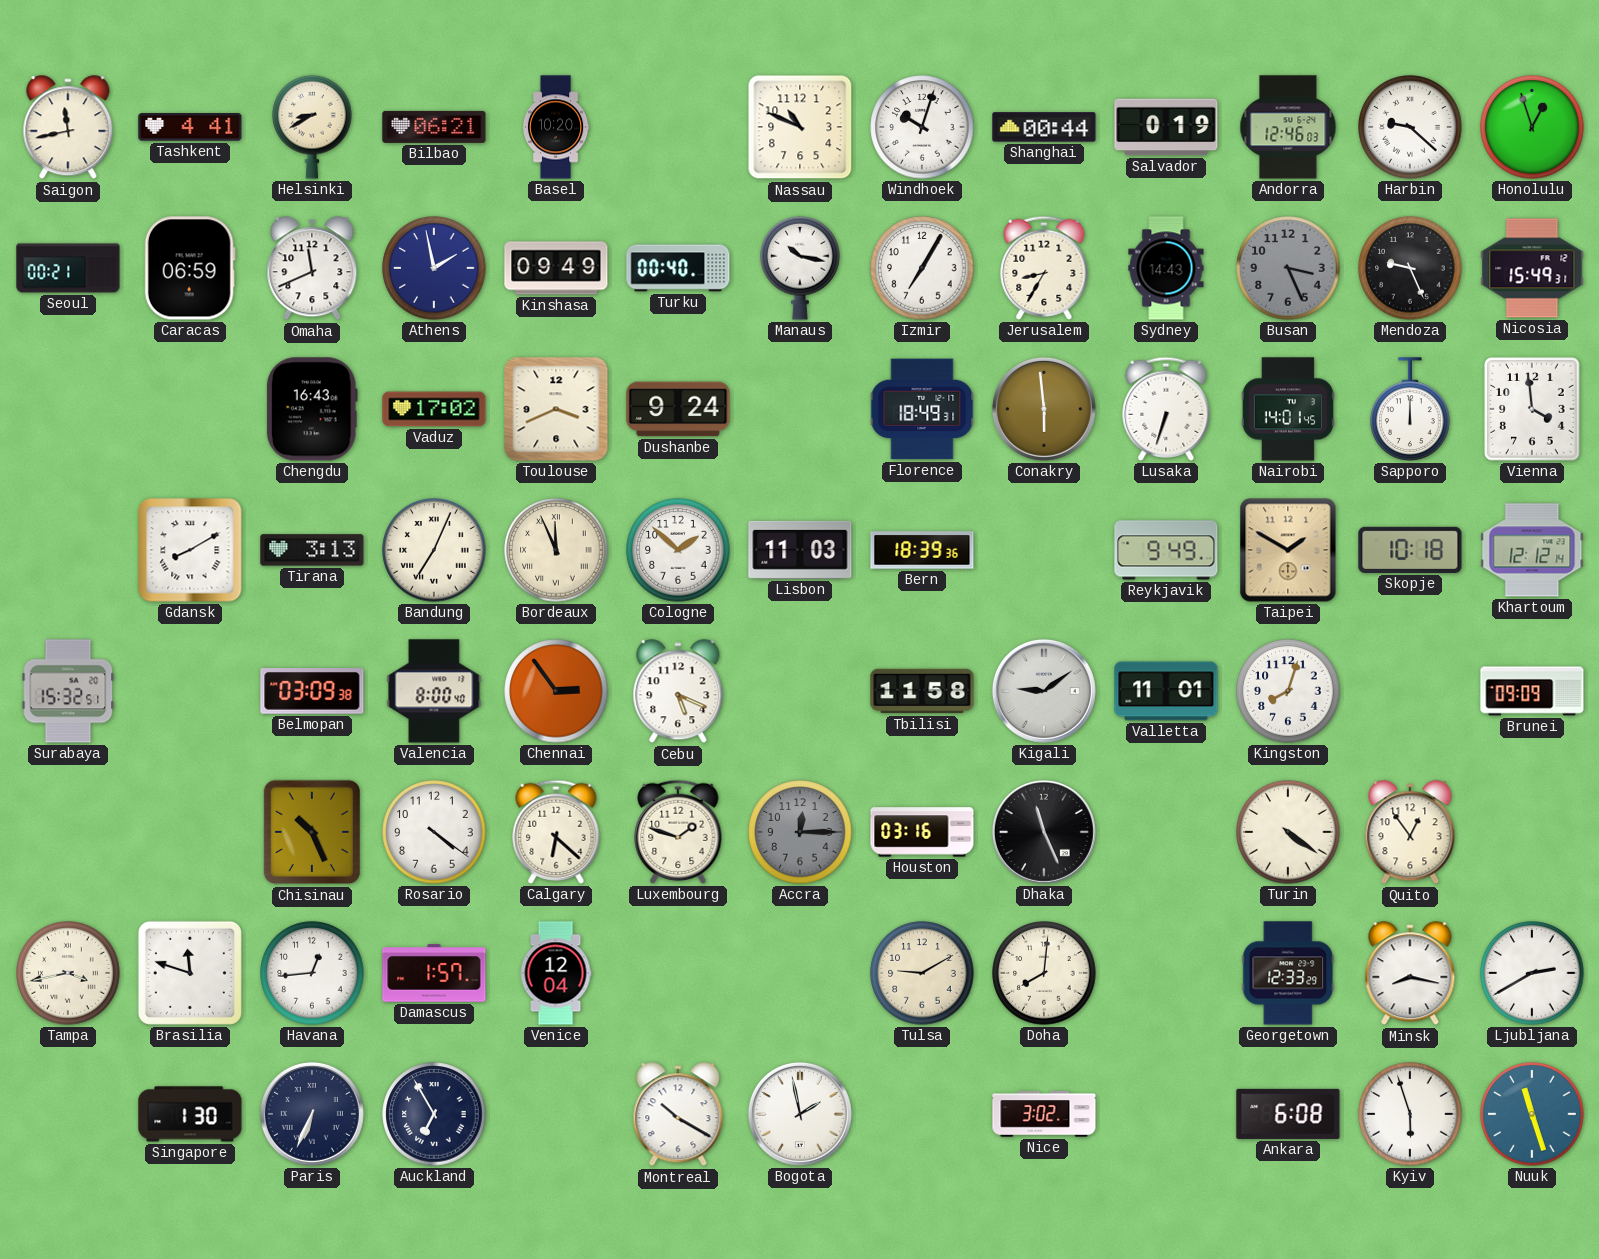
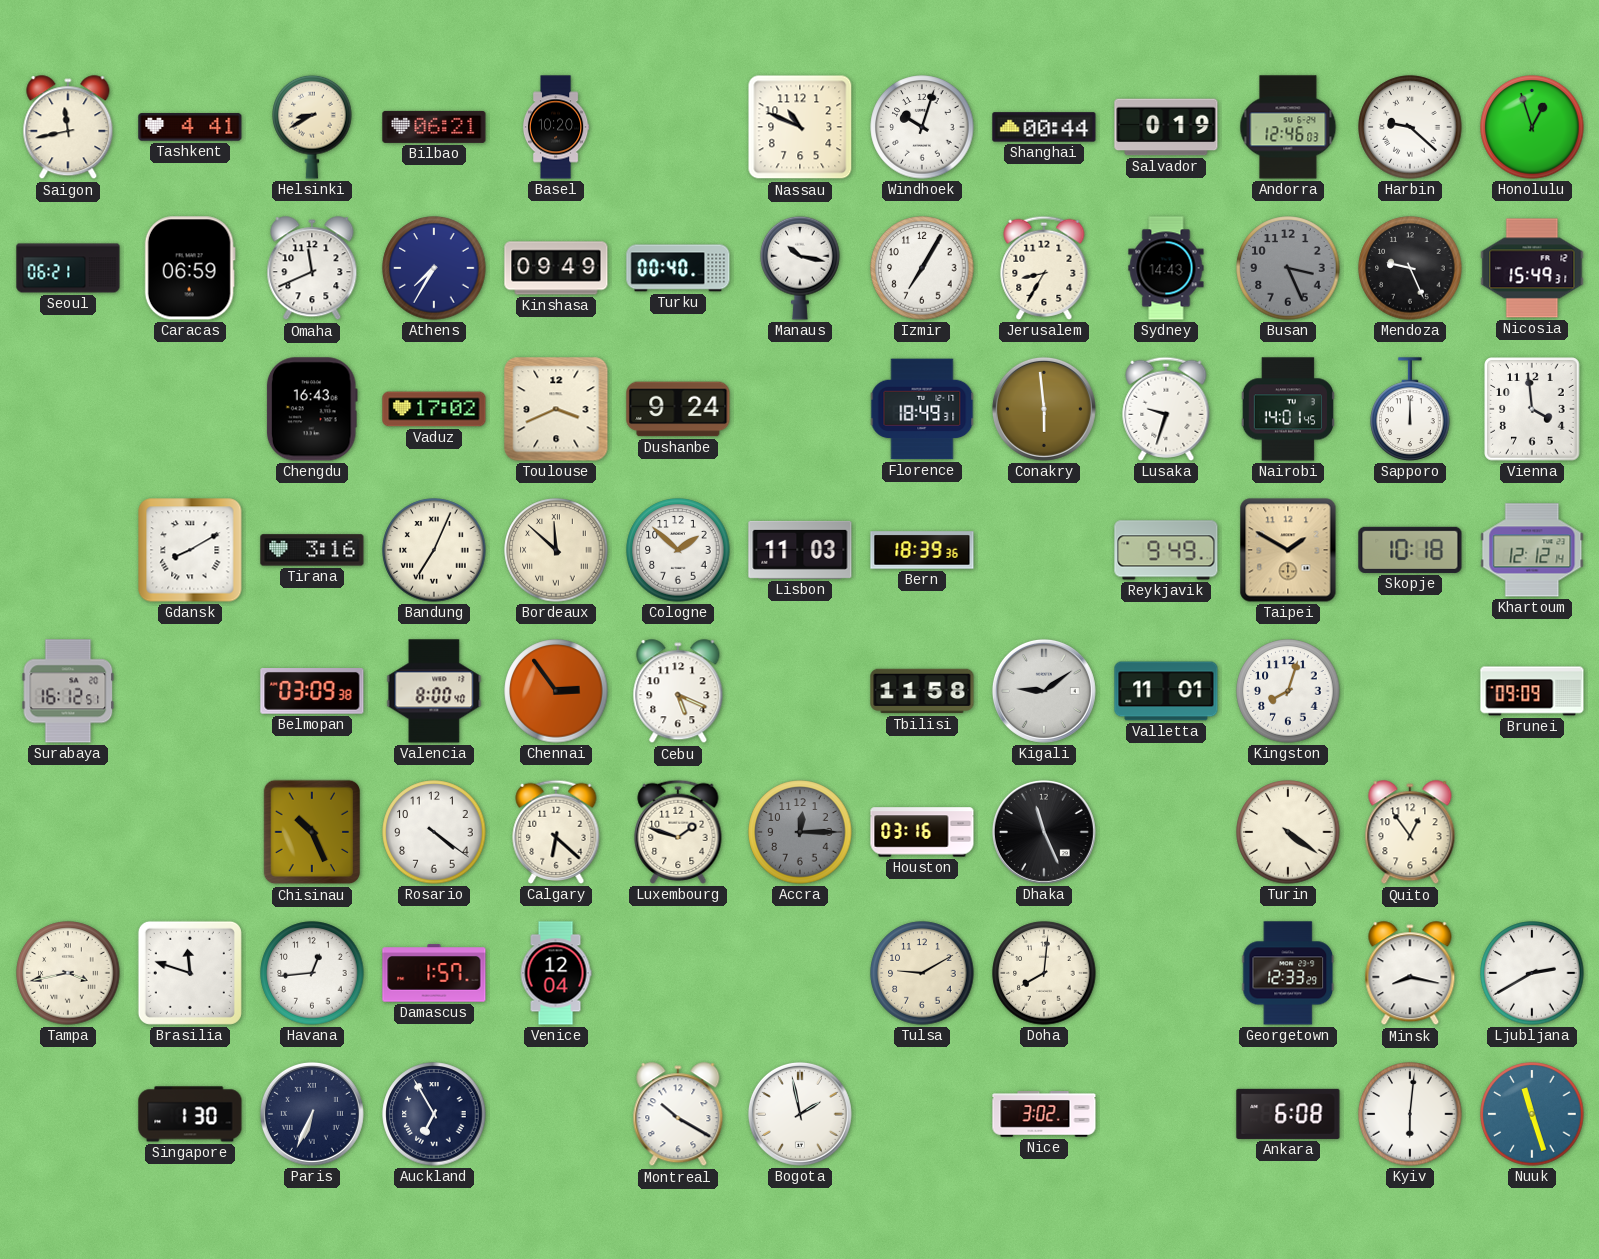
Seoul: 00:21 -> 06:21 (68, 268)
Athens: 1:58 -> 7:35 (434, 268)
Lusaka: 6:33 -> 9:33 (1166, 409)
Tirana: 3:13 -> 3:16 (312, 550)
Bordeaux: 11:56 -> 11:52 (556, 550)
Surabaya: 15:32 -> 16:12 (68, 691)
Kyiv: 5:57 -> 6:01 (1410, 1114)
